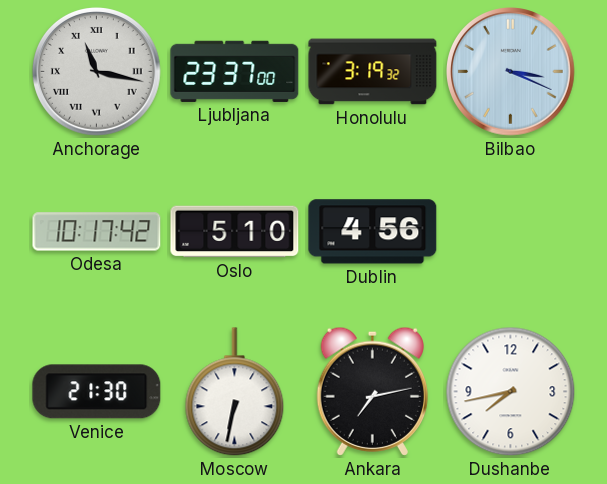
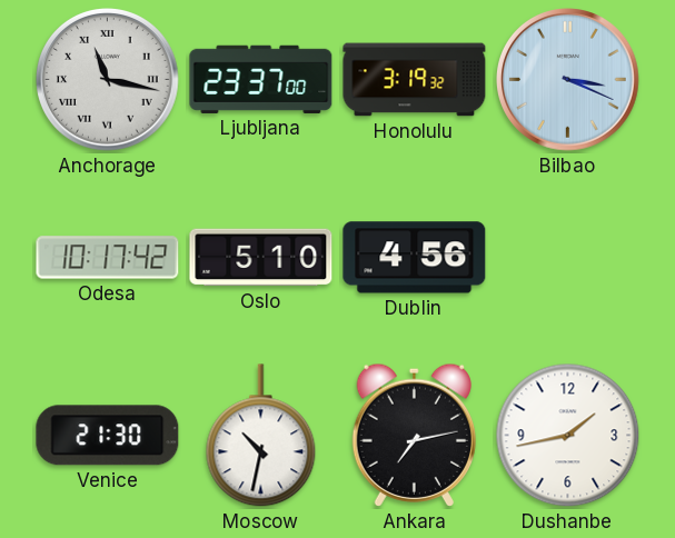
Moscow: 6:32 -> 10:32 (261, 436)
Dushanbe: 7:43 -> 1:43 (568, 436)
